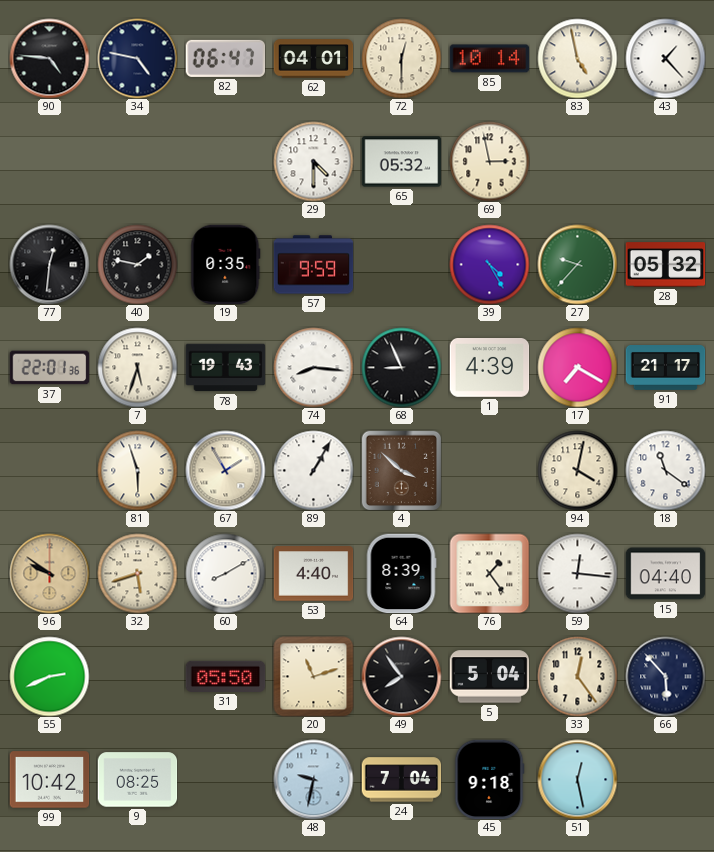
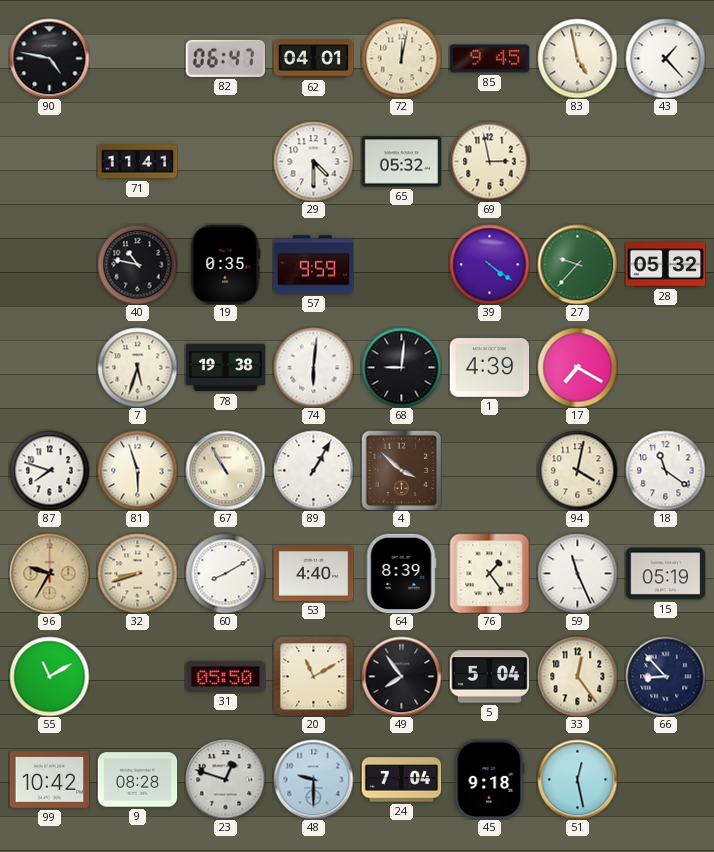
90: 4:46 -> 4:47 (49, 58)
34: 4:47 -> none (137, 58)
72: 12:30 -> 12:02 (401, 58)
85: 10:14 -> 9:45 (489, 59)
71: none -> 11:41 (137, 162)
77: 12:31 -> none (49, 264)
40: 1:47 -> 10:47 (137, 264)
39: 4:25 -> 4:21 (489, 264)
37: 22:01 -> none (49, 368)
78: 19:43 -> 19:38 (225, 368)
74: 8:16 -> 6:01 (313, 367)
68: 8:56 -> 9:01 (401, 367)
91: 21:17 -> none (665, 368)
87: none -> 7:48 (49, 470)
67: 1:55 -> 10:55 (225, 470)
96: 9:51 -> 9:35 (49, 573)
32: 5:42 -> 8:42 (137, 573)
59: 12:16 -> 11:26 (577, 573)
15: 04:40 -> 05:19 (665, 574)
55: 2:41 -> 11:10 (49, 676)
20: 11:12 -> 11:10 (313, 676)
66: 5:53 -> 8:53 (665, 676)
9: 08:25 -> 08:28 (137, 780)
23: none -> 12:48 (225, 779)
48: 9:32 -> 9:30 (313, 779)
